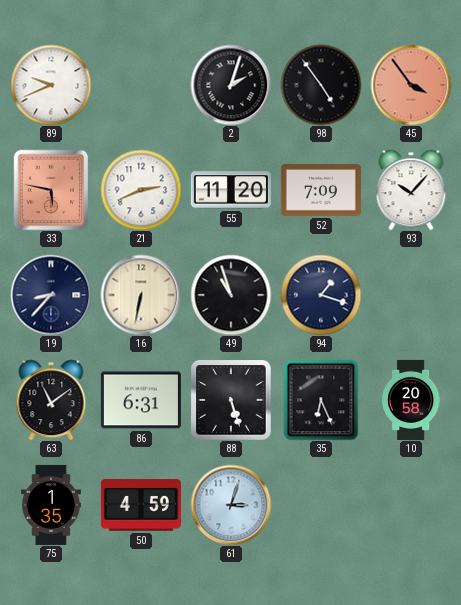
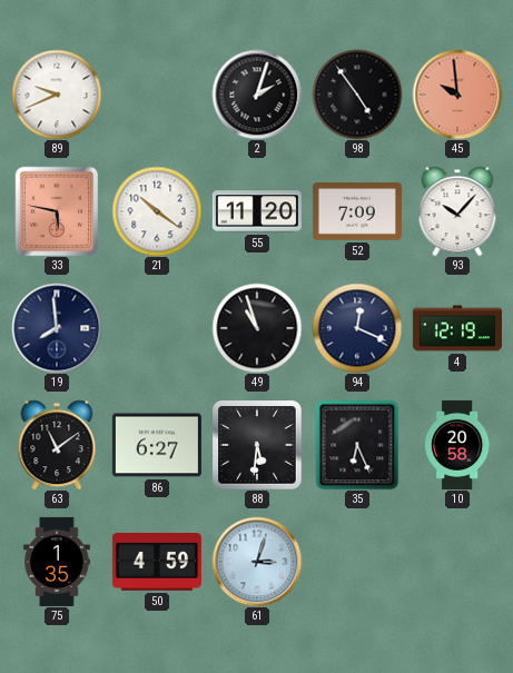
45: 3:54 -> 9:59 (457, 95)
21: 2:41 -> 10:21 (157, 211)
19: 8:37 -> 7:59 (57, 328)
16: 6:32 -> none (141, 295)
94: 1:18 -> 12:19 (357, 328)
4: none -> 12:19 (457, 328)
86: 6:31 -> 6:27 (157, 445)
88: 5:27 -> 5:31 (257, 445)
